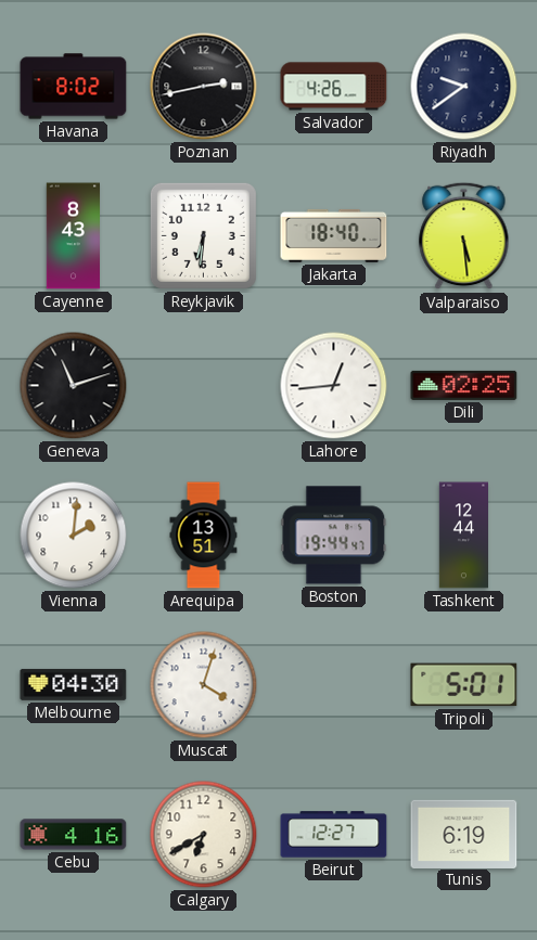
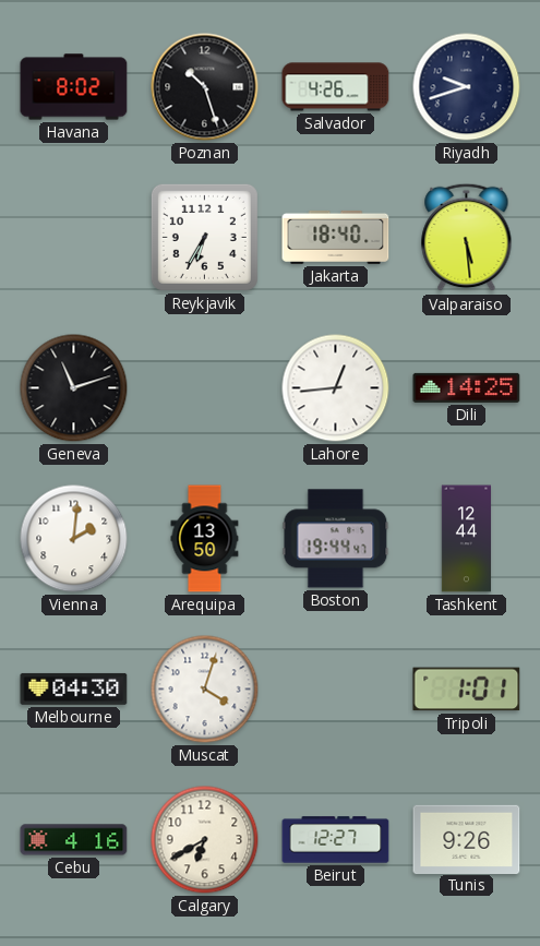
Poznan: 2:43 -> 10:27 (205, 87)
Riyadh: 9:39 -> 9:42 (467, 87)
Cayenne: 8:43 -> none (74, 236)
Reykjavik: 6:31 -> 6:35 (204, 237)
Dili: 02:25 -> 14:25 (467, 387)
Arequipa: 13:51 -> 13:50 (205, 539)
Tripoli: 5:01 -> 1:01 (467, 690)
Tunis: 6:19 -> 9:26 (467, 839)
